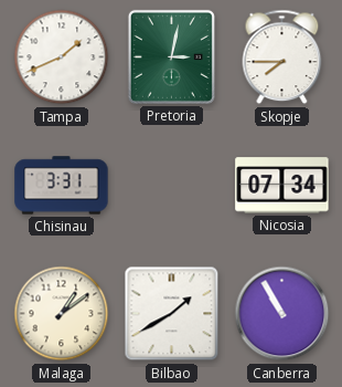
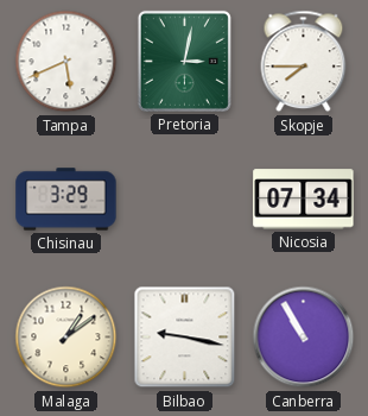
Tampa: 1:41 -> 5:41 (66, 62)
Chisinau: 3:31 -> 3:29 (66, 200)
Bilbao: 1:40 -> 9:17 (185, 338)
